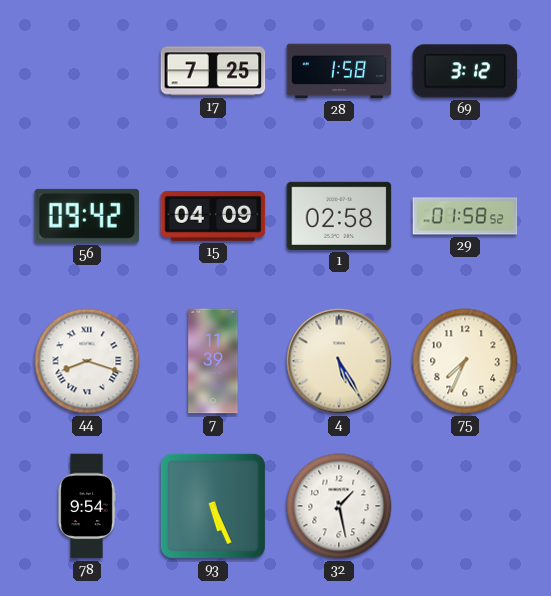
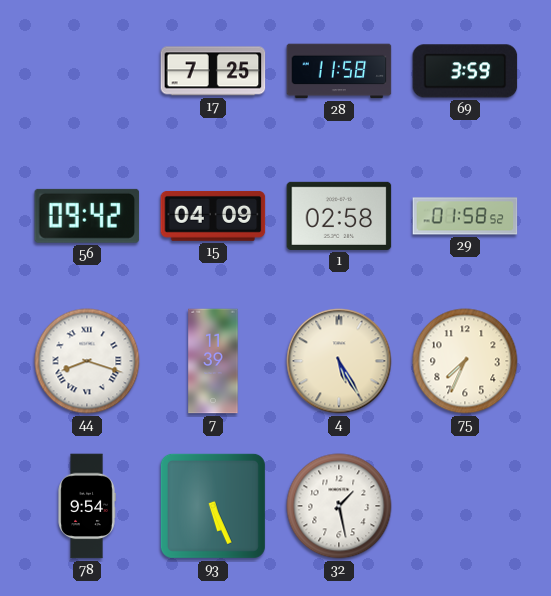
28: 1:58 -> 11:58 (339, 71)
69: 3:12 -> 3:59 (465, 71)
